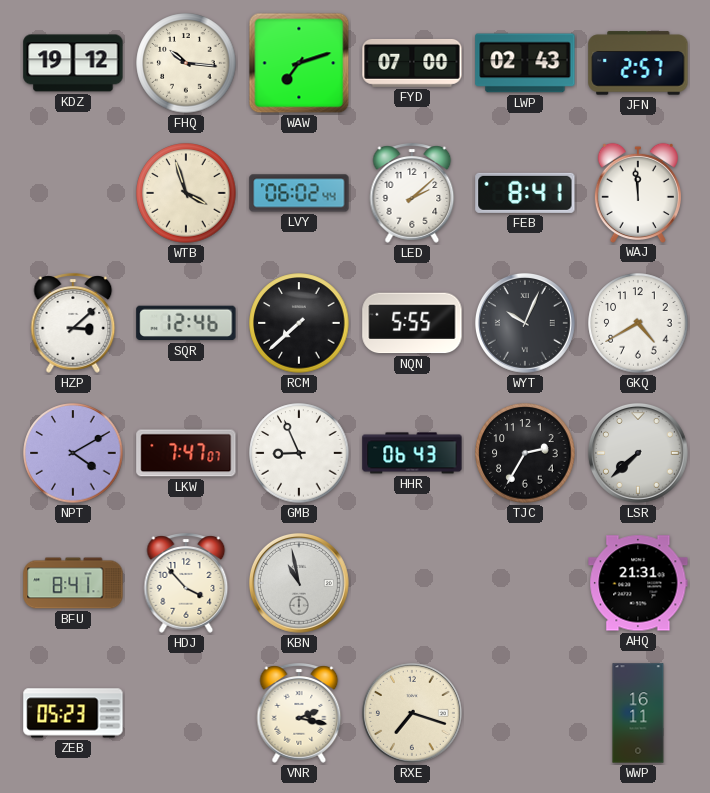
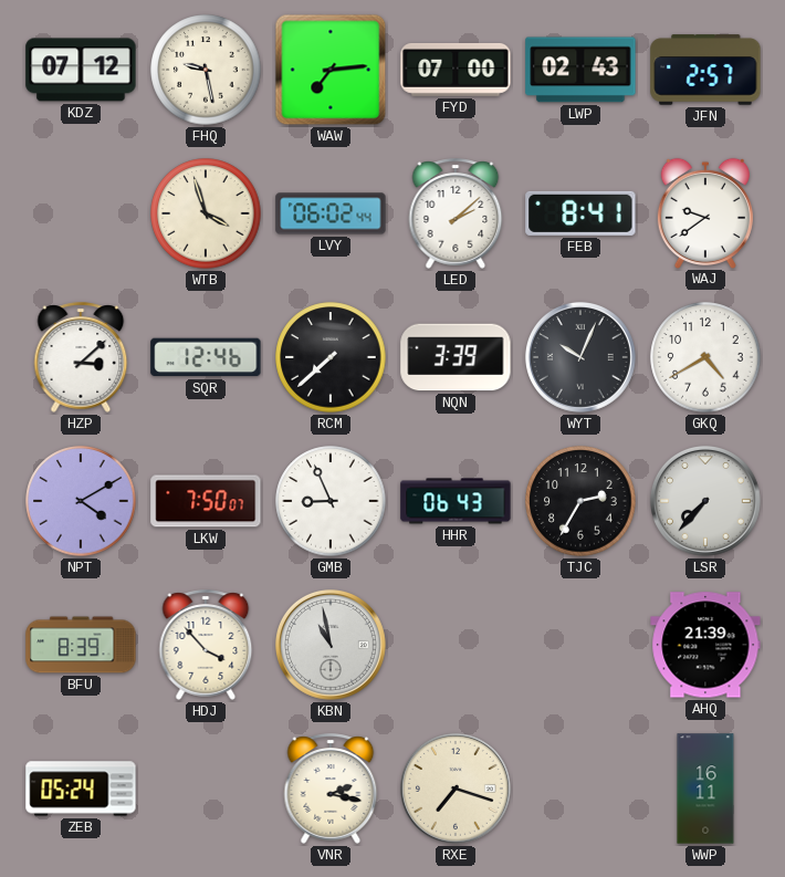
KDZ: 19:12 -> 07:12 (81, 70)
FHQ: 10:16 -> 9:28 (206, 70)
WAW: 7:12 -> 7:14 (331, 70)
WAJ: 11:59 -> 9:39 (705, 212)
NQN: 5:55 -> 3:39 (456, 357)
LKW: 7:47 -> 7:50 (206, 501)
LSR: 7:38 -> 7:37 (705, 501)
BFU: 8:41 -> 8:39 (81, 645)
AHQ: 21:31 -> 21:39 (705, 645)
ZEB: 05:23 -> 05:24 (81, 789)
